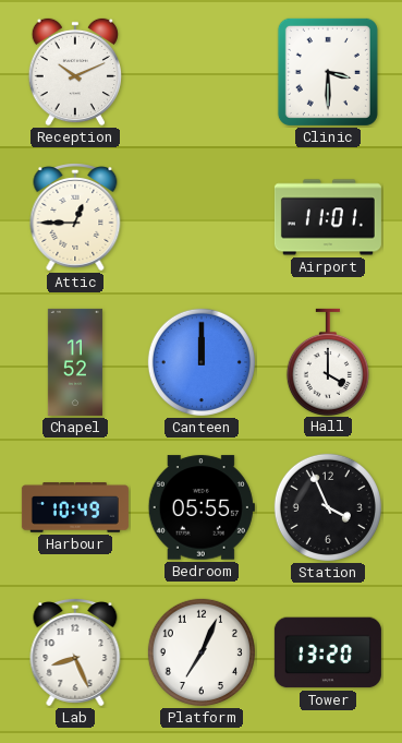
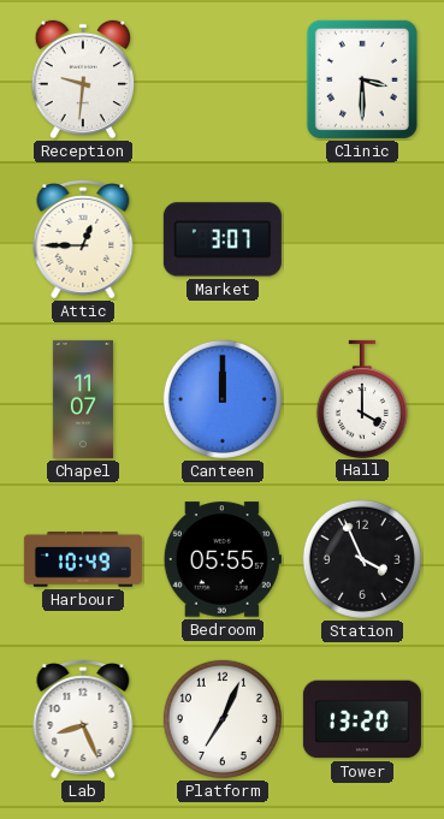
Reception: 10:11 -> 9:31 (82, 79)
Market: none -> 3:07 (223, 239)
Airport: 11:01 -> none (328, 217)
Chapel: 11:52 -> 11:07 (83, 399)
